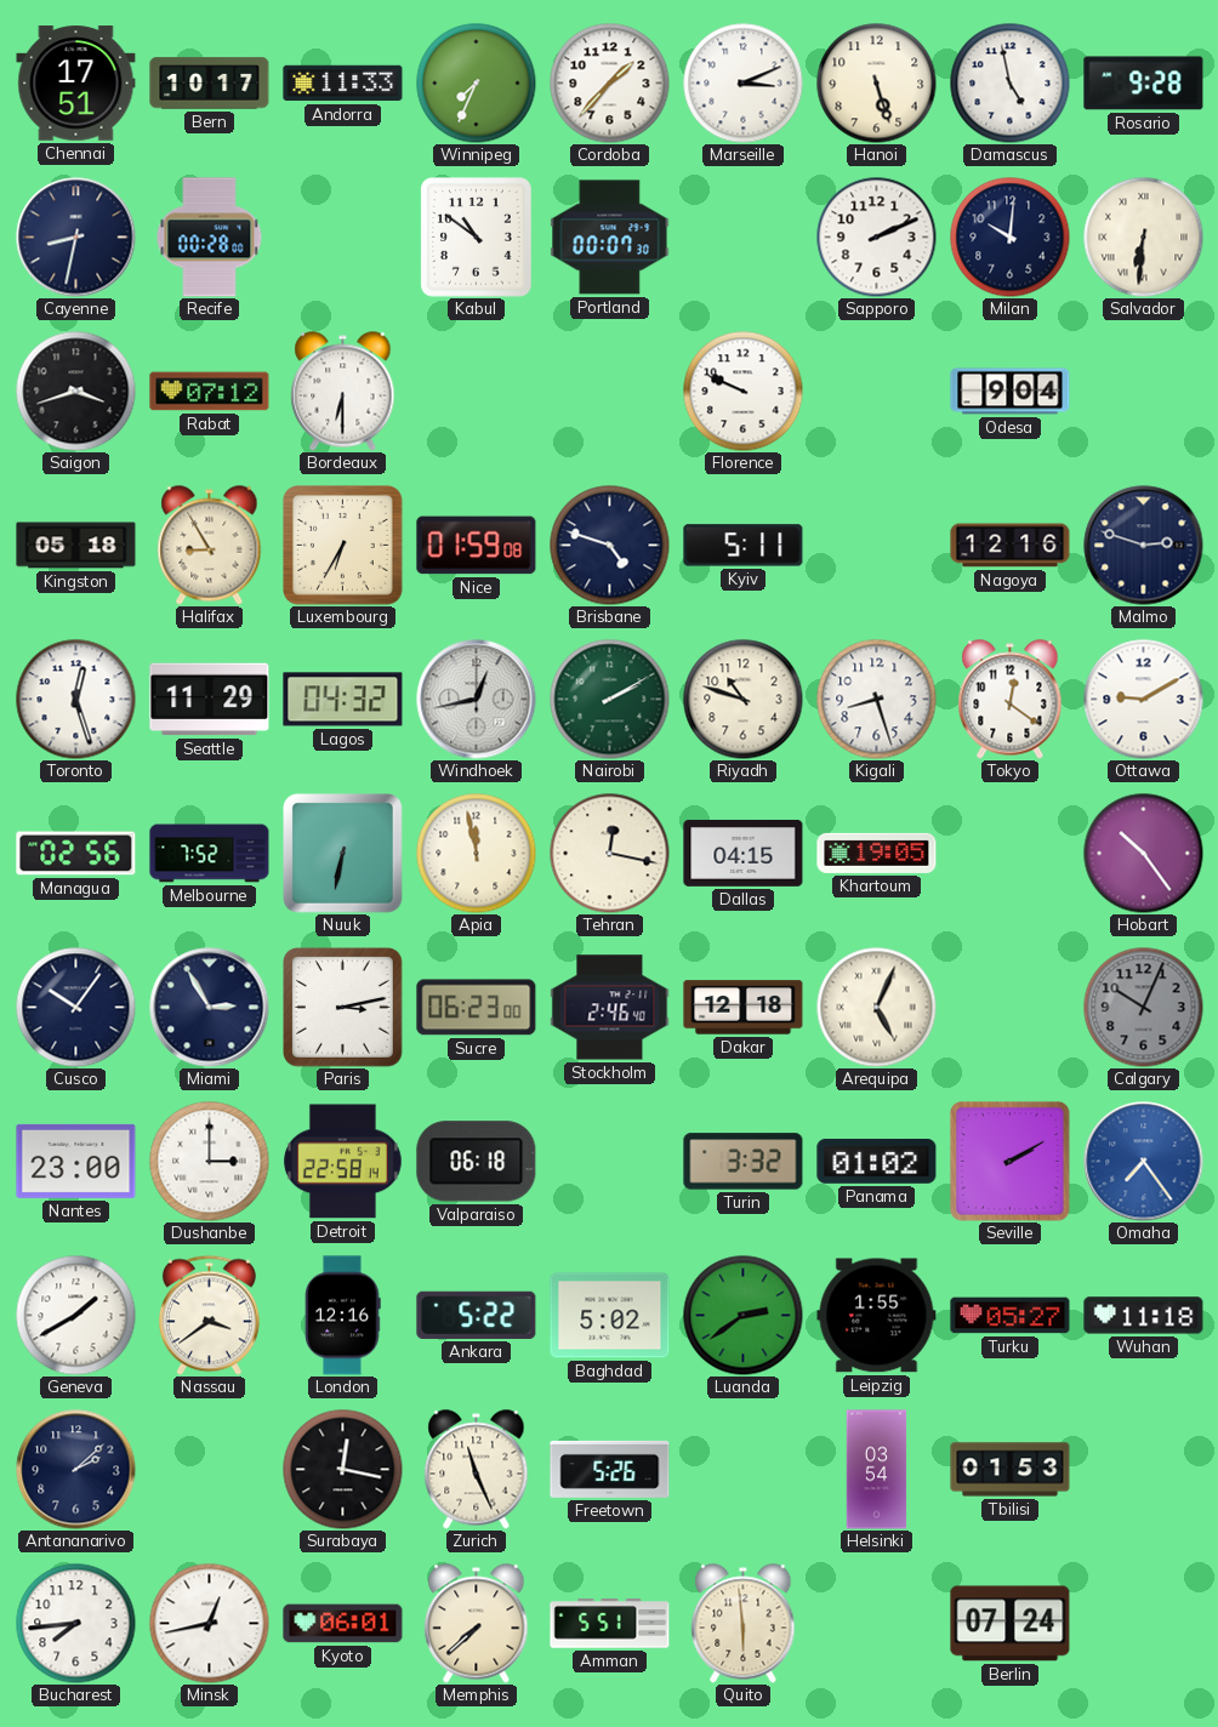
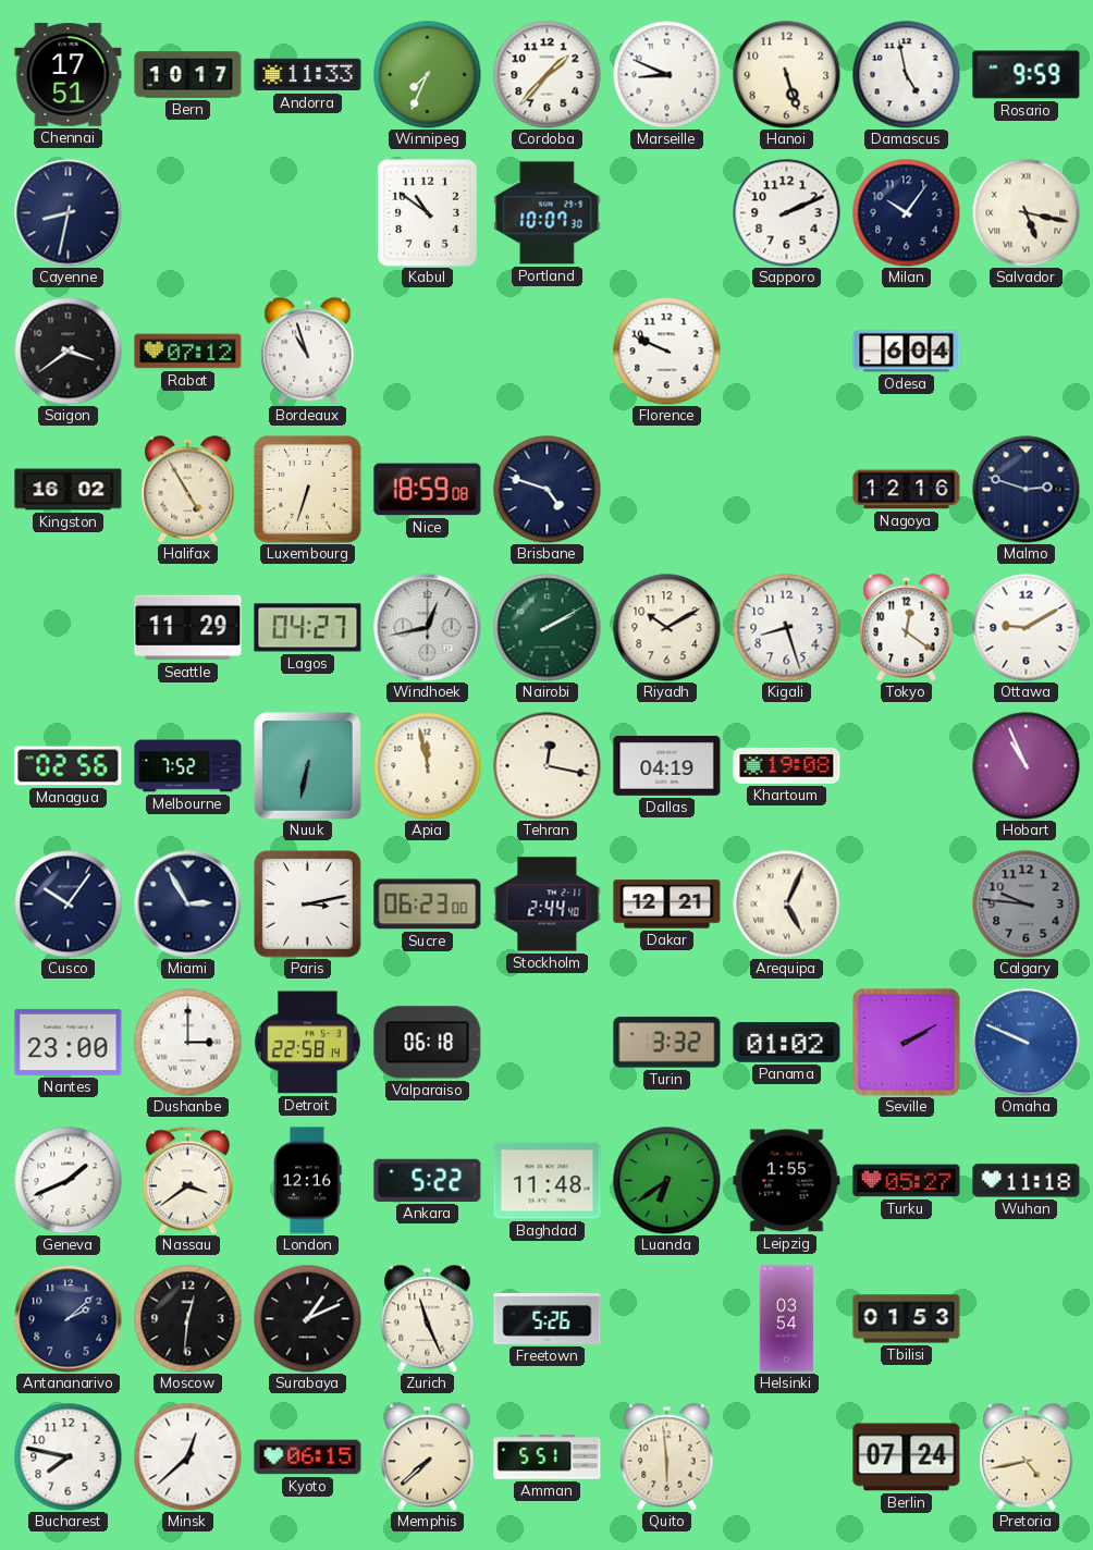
Marseille: 3:11 -> 8:49 (667, 75)
Rosario: 9:28 -> 9:59 (1027, 75)
Recife: 00:28 -> none (210, 238)
Portland: 00:07 -> 10:07 (548, 213)
Milan: 10:01 -> 10:06 (907, 213)
Salvador: 6:31 -> 5:17 (1027, 213)
Saigon: 3:42 -> 3:39 (69, 352)
Bordeaux: 6:30 -> 10:57 (308, 352)
Odesa: 9:04 -> 6:04 (907, 352)
Kingston: 05:18 -> 16:02 (69, 490)
Halifax: 8:55 -> 4:55 (188, 490)
Luxembourg: 6:35 -> 6:33 (308, 490)
Nice: 01:59 -> 18:59 (428, 490)
Kyiv: 5:11 -> none (744, 546)
Toronto: 12:27 -> none (76, 700)
Lagos: 04:32 -> 04:27 (308, 628)
Riyadh: 10:48 -> 10:10 (667, 628)
Dallas: 04:15 -> 04:19 (667, 765)
Khartoum: 19:05 -> 19:08 (787, 765)
Hobart: 10:24 -> 10:56 (1027, 766)
Stockholm: 2:46 -> 2:44 (548, 905)
Dakar: 12:18 -> 12:21 (667, 905)
Calgary: 10:04 -> 9:46 (1027, 905)
Omaha: 7:24 -> 9:49 (1027, 1043)
Geneva: 1:40 -> 1:41 (69, 1181)
Baghdad: 5:02 -> 11:48 (548, 1181)
Luanda: 2:39 -> 6:39 (667, 1181)
Moscow: none -> 12:31 (188, 1319)
Surabaya: 12:17 -> 1:11 (308, 1319)
Bucharest: 7:44 -> 7:47 (69, 1457)
Minsk: 12:43 -> 12:38 (188, 1457)
Kyoto: 06:01 -> 06:15 (308, 1457)
Pretoria: none -> 4:43 (1027, 1457)
